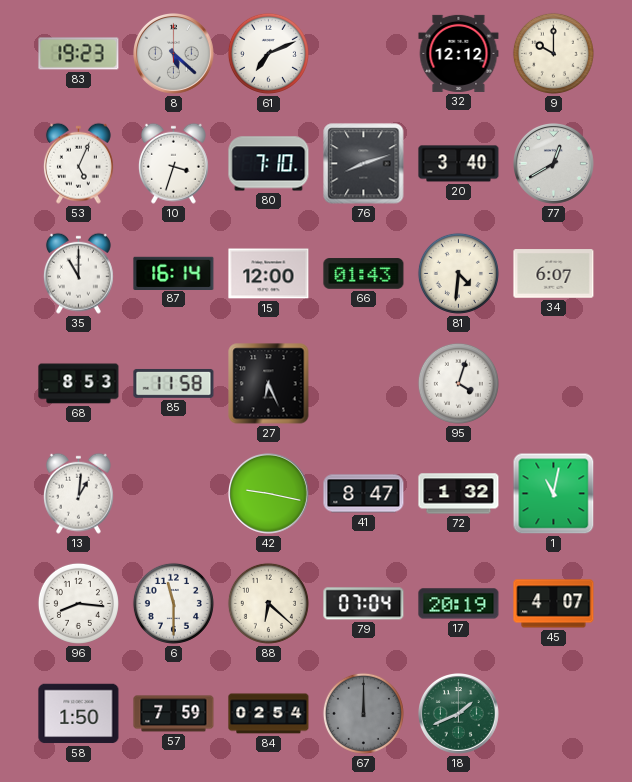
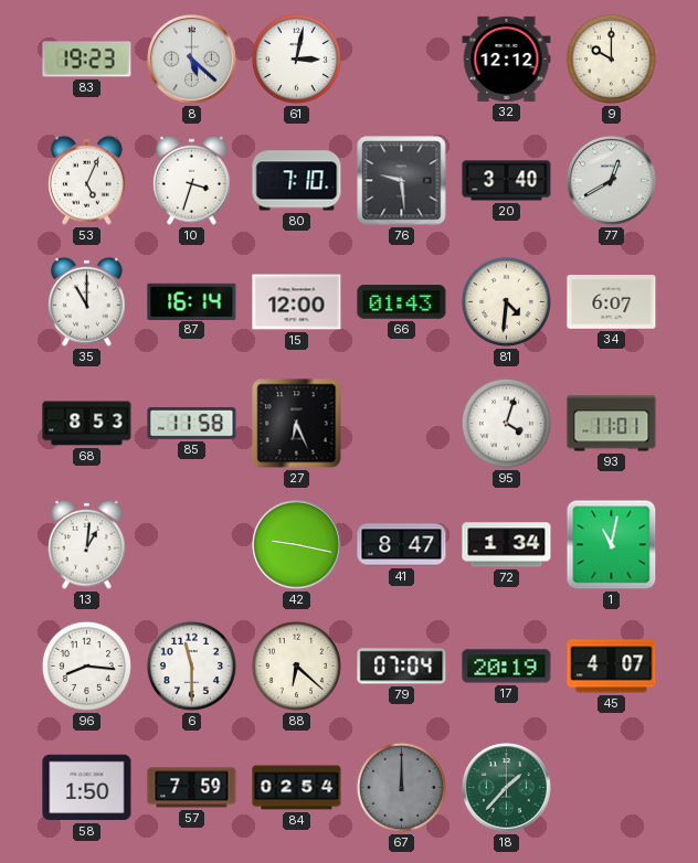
61: 7:11 -> 3:02 (296, 58)
76: 8:12 -> 9:29 (402, 181)
93: none -> 11:01 (612, 424)
72: 1:32 -> 1:34 (507, 545)
18: 1:41 -> 1:37 (507, 788)
